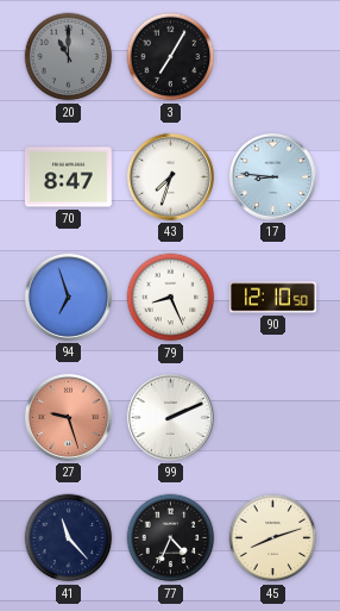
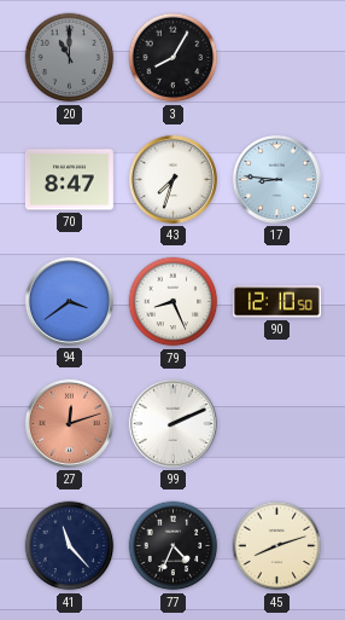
3: 7:05 -> 8:05 (174, 58)
94: 6:57 -> 3:39 (69, 301)
27: 9:27 -> 12:12 (69, 423)
